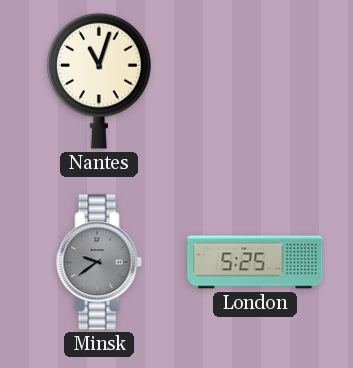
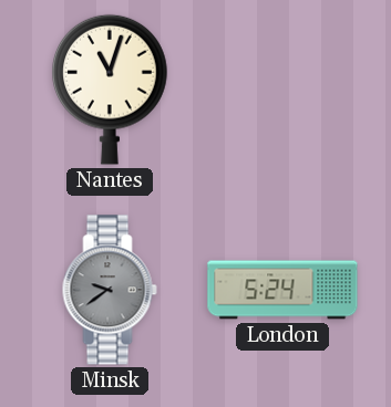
London: 5:25 -> 5:24 (282, 290)
